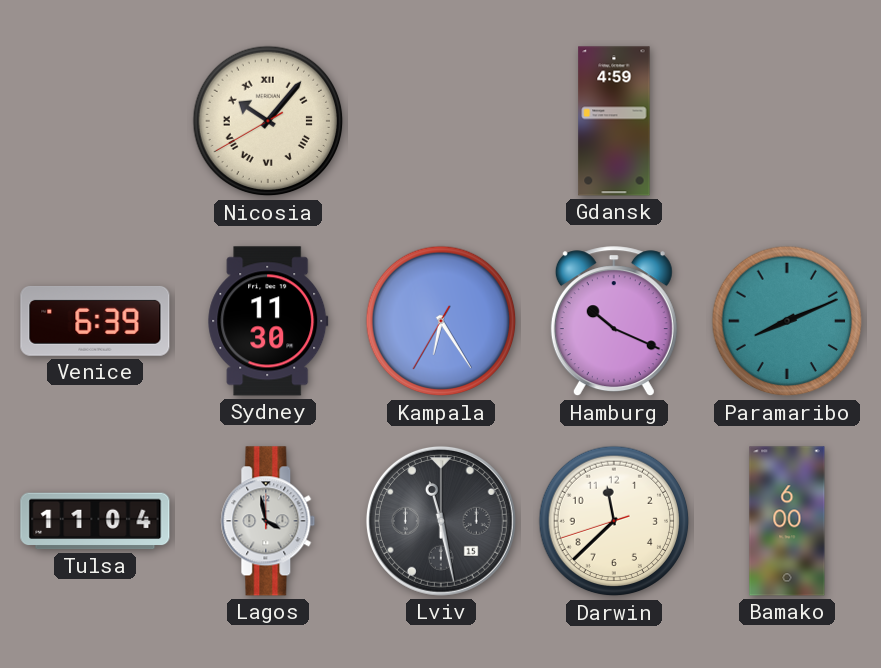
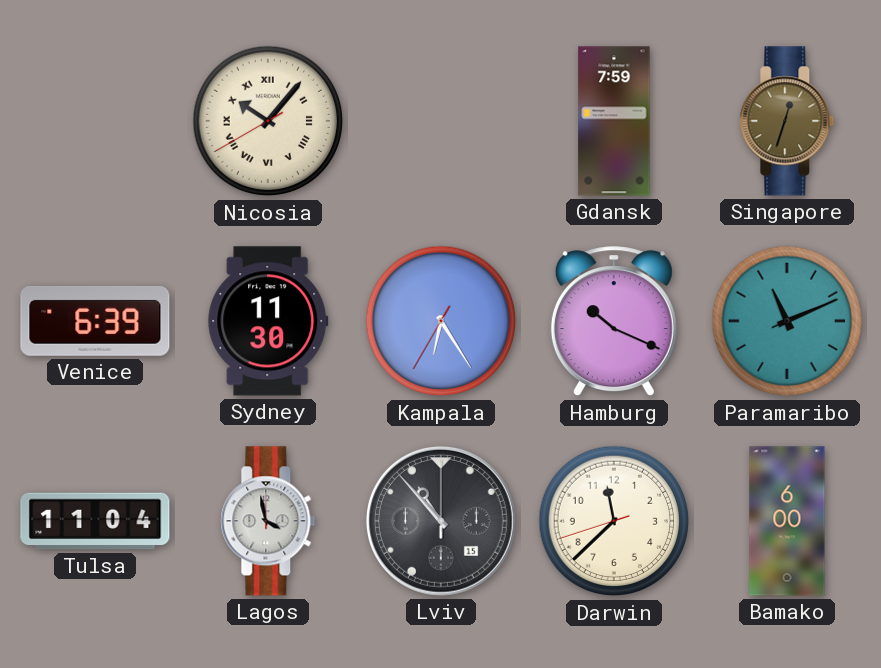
Gdansk: 4:59 -> 7:59 (614, 121)
Singapore: none -> 12:33 (787, 121)
Paramaribo: 8:11 -> 11:11 (787, 321)
Lviv: 11:28 -> 10:53 (441, 521)
